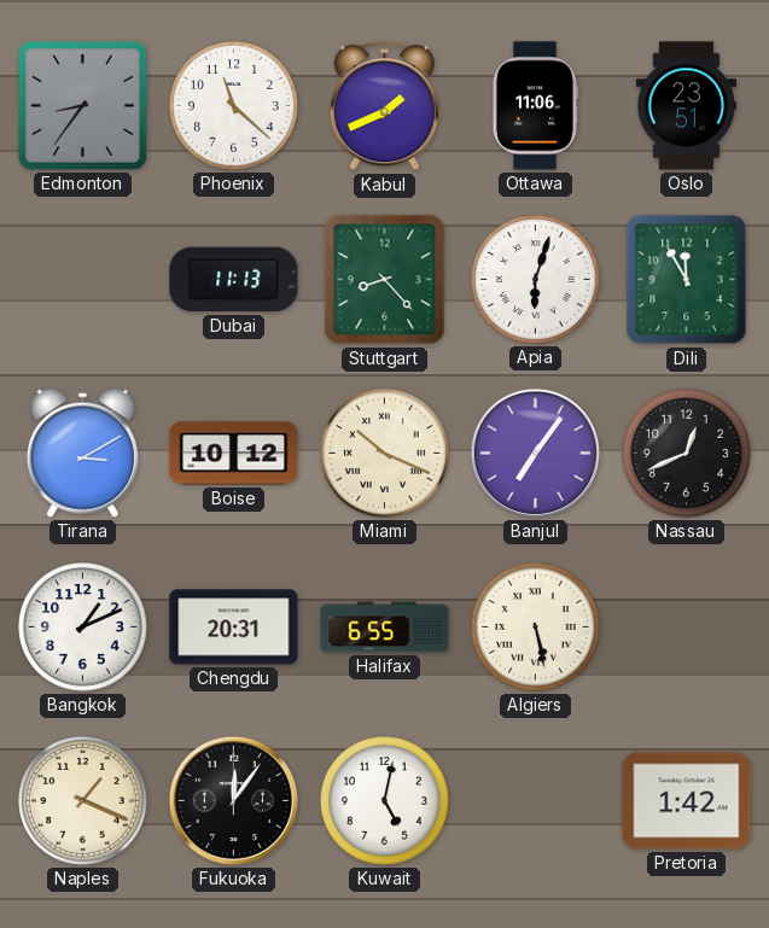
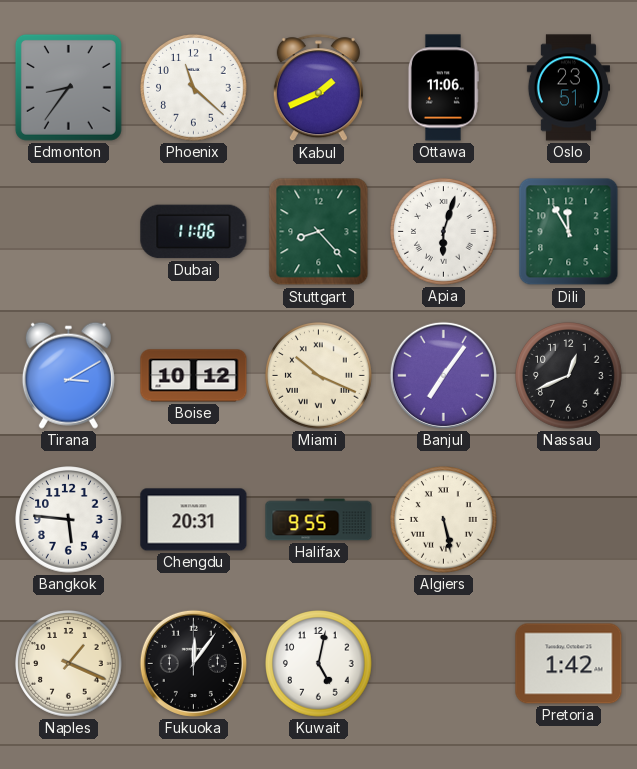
Dubai: 11:13 -> 11:06 (194, 232)
Bangkok: 1:11 -> 5:46 (69, 520)
Halifax: 6:55 -> 9:55 (319, 520)
